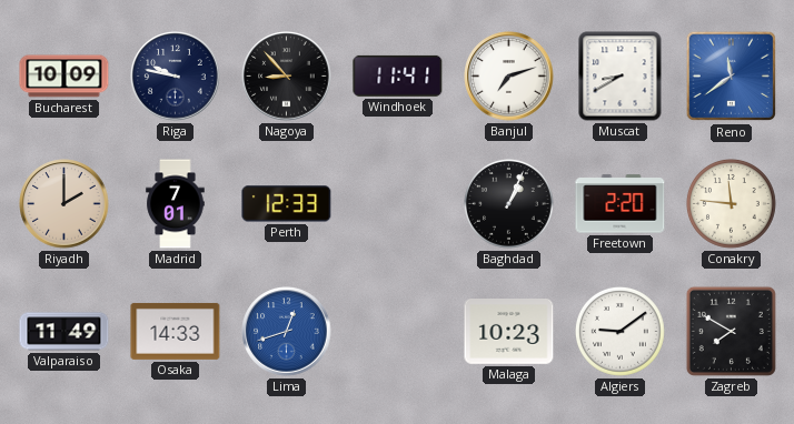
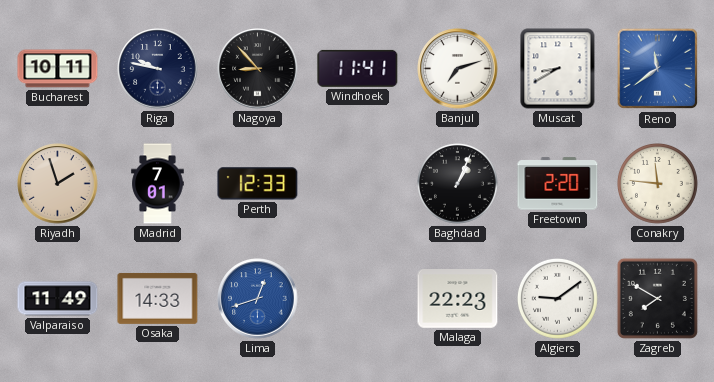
Bucharest: 10:09 -> 10:11 (58, 69)
Riyadh: 2:00 -> 1:57 (58, 184)
Malaga: 10:23 -> 22:23 (458, 299)
